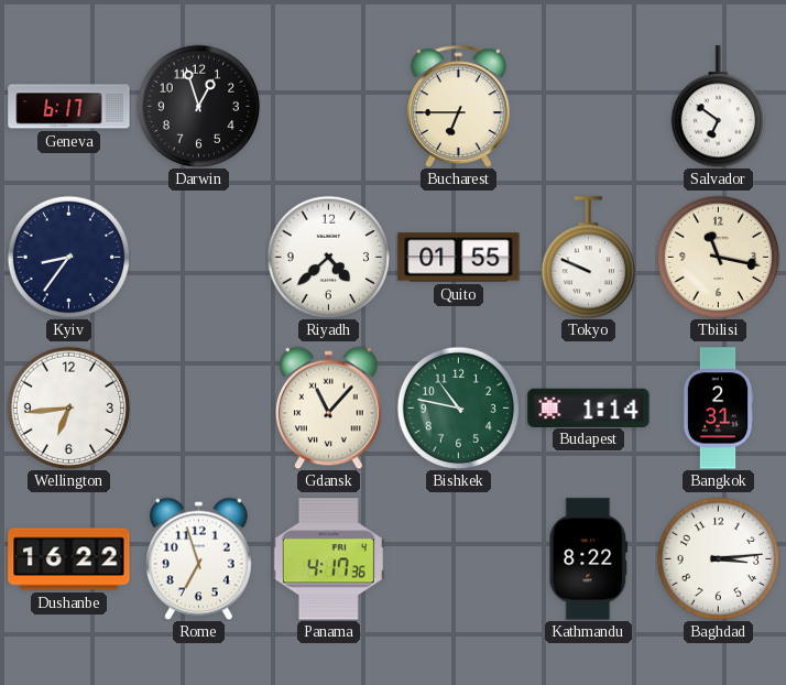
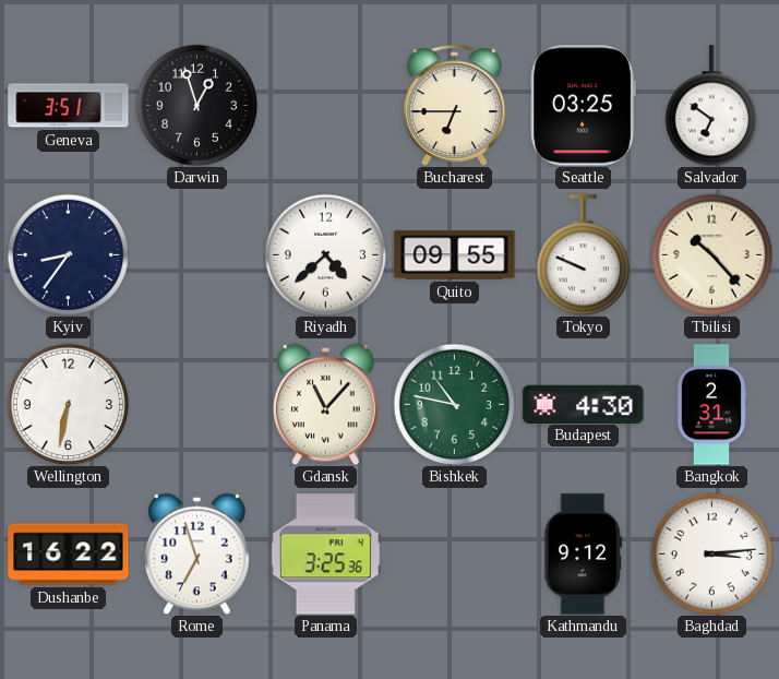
Geneva: 6:17 -> 3:51 (69, 106)
Seattle: none -> 03:25 (583, 106)
Quito: 01:55 -> 09:55 (455, 255)
Tbilisi: 11:17 -> 10:23 (711, 254)
Wellington: 6:44 -> 6:32 (68, 404)
Budapest: 1:14 -> 4:30 (584, 404)
Panama: 4:17 -> 3:25 (325, 555)
Kathmandu: 8:22 -> 9:12 (584, 555)
